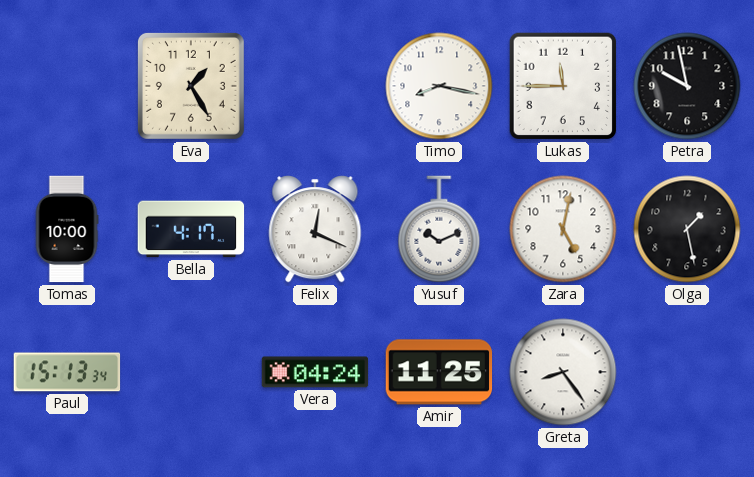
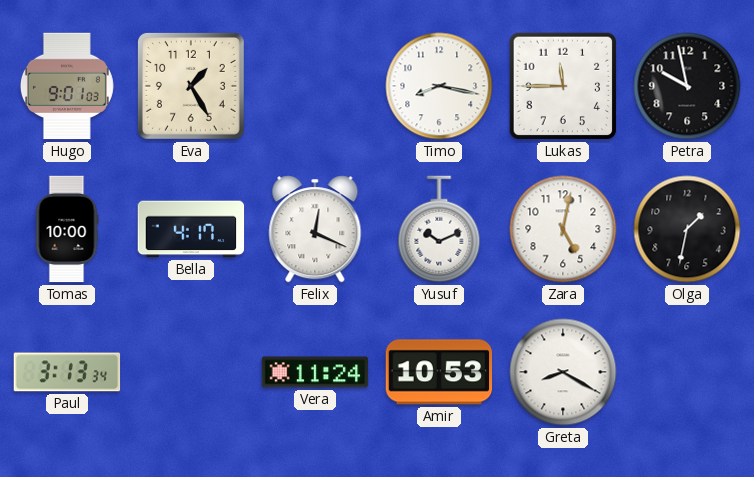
Hugo: none -> 9:01 (67, 86)
Olga: 1:28 -> 1:32 (687, 229)
Paul: 15:13 -> 3:13 (67, 372)
Vera: 04:24 -> 11:24 (315, 372)
Amir: 11:25 -> 10:53 (439, 372)
Greta: 8:24 -> 8:20 (563, 372)
